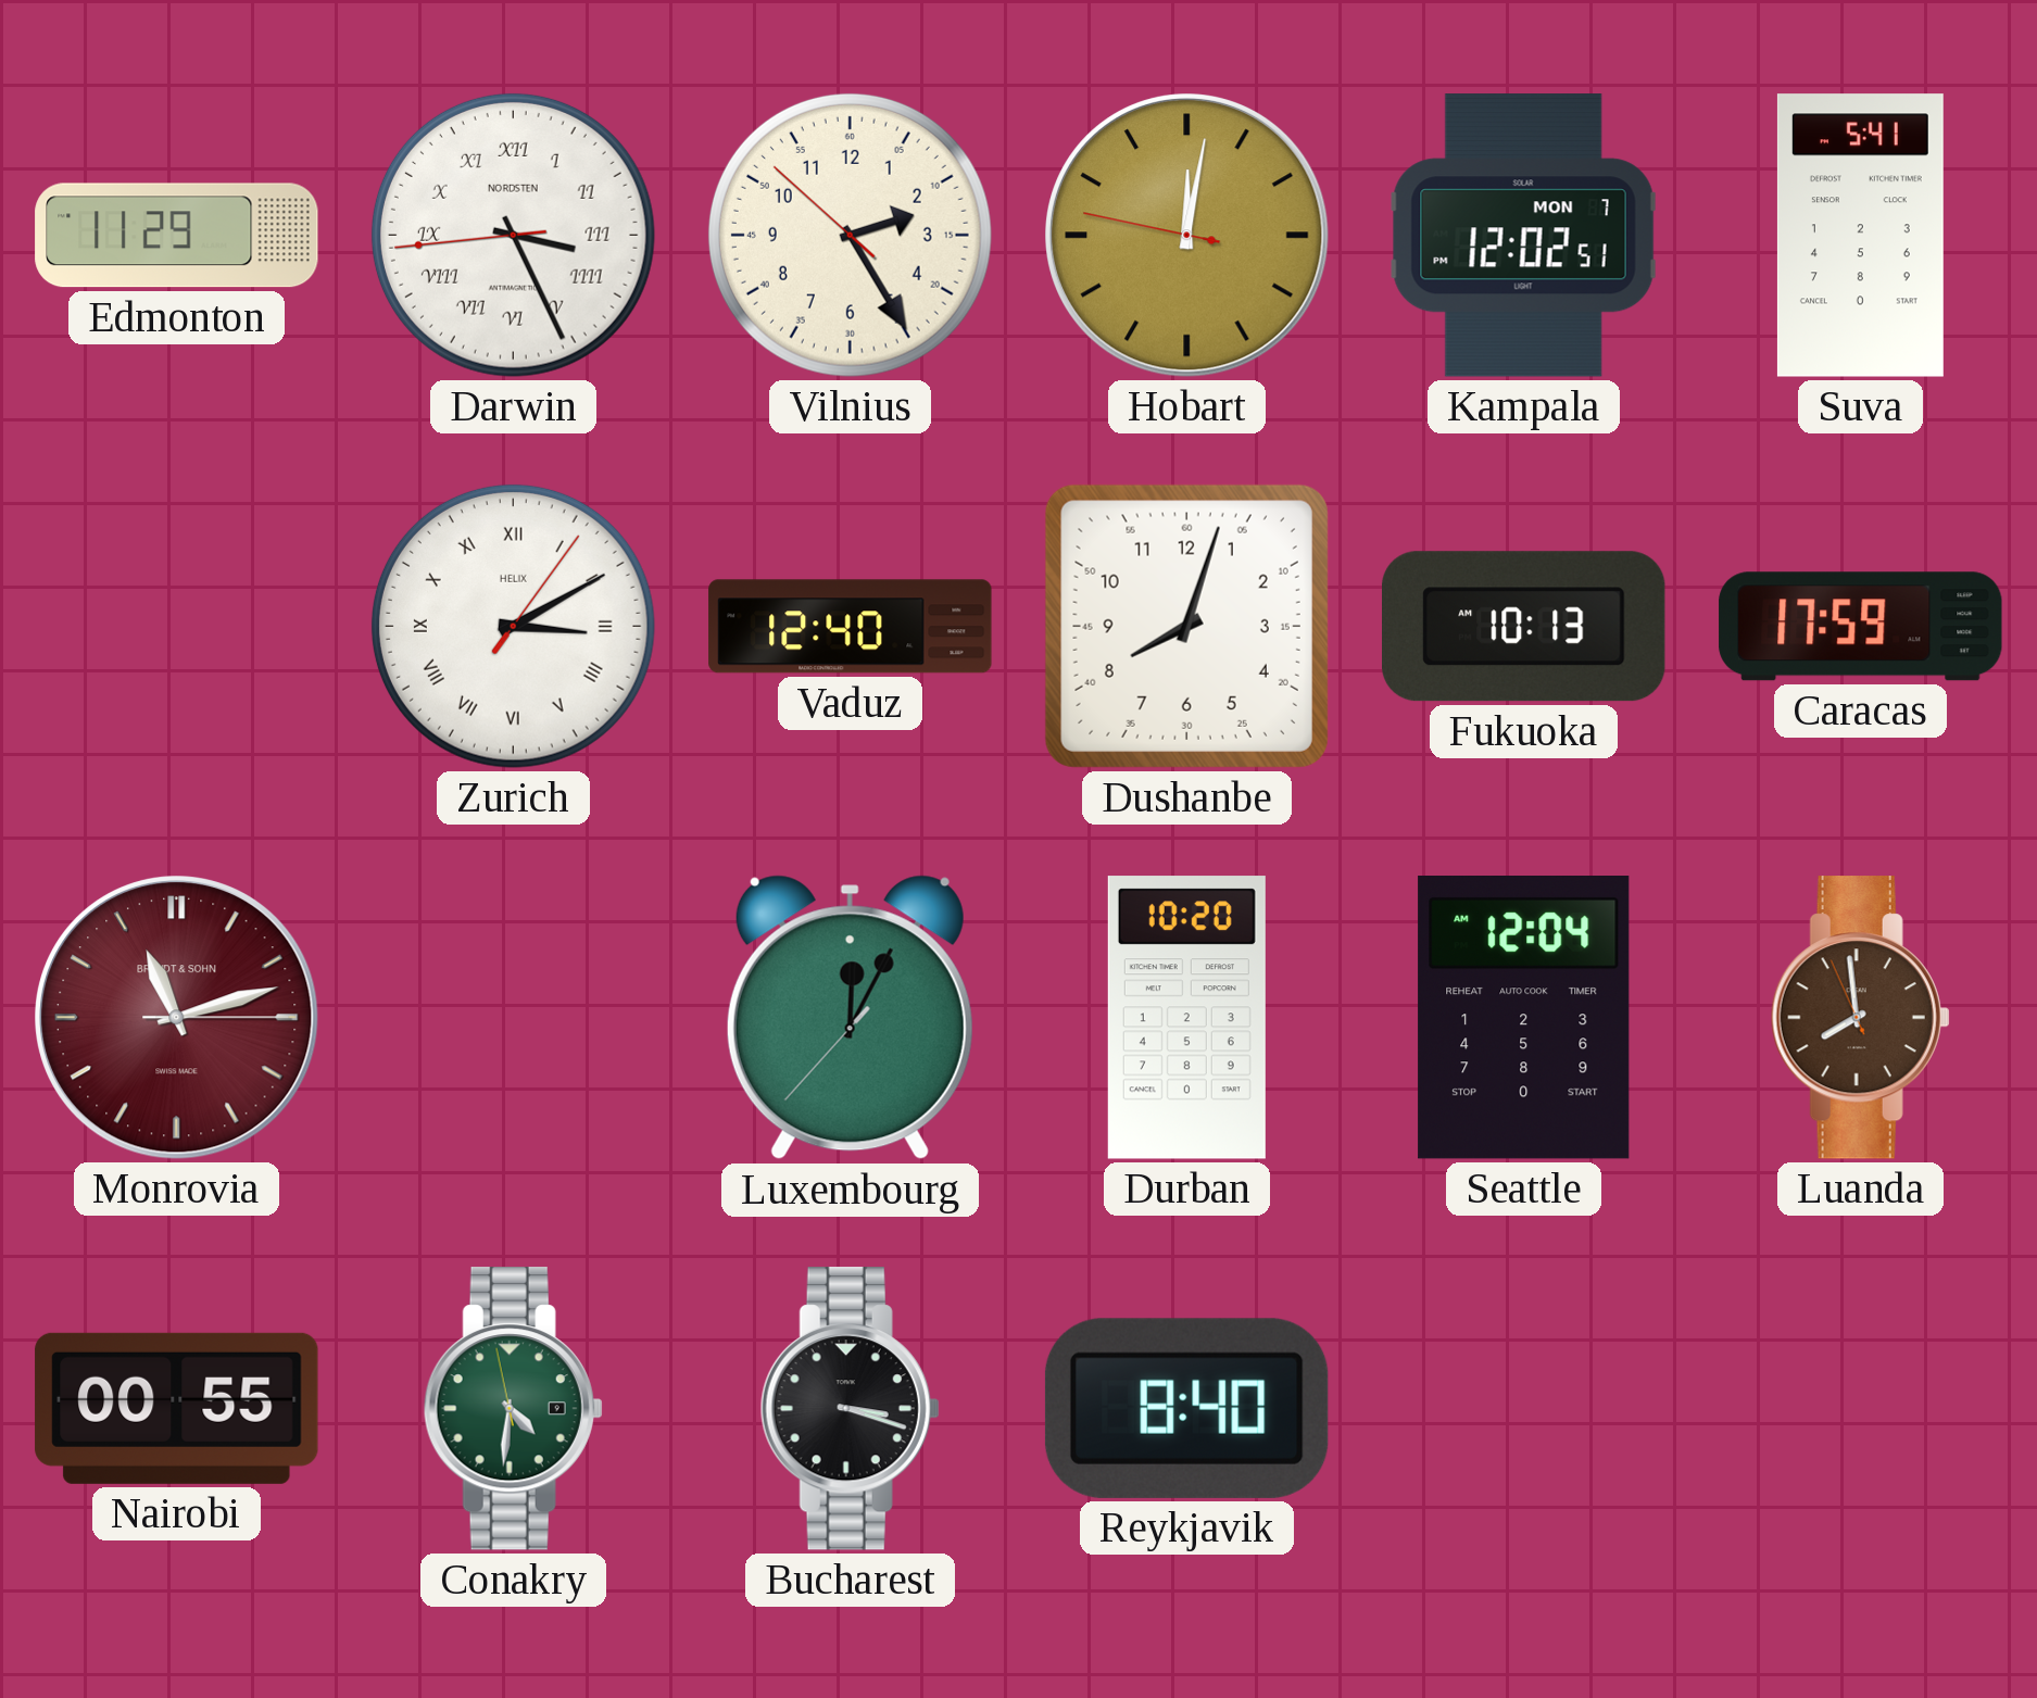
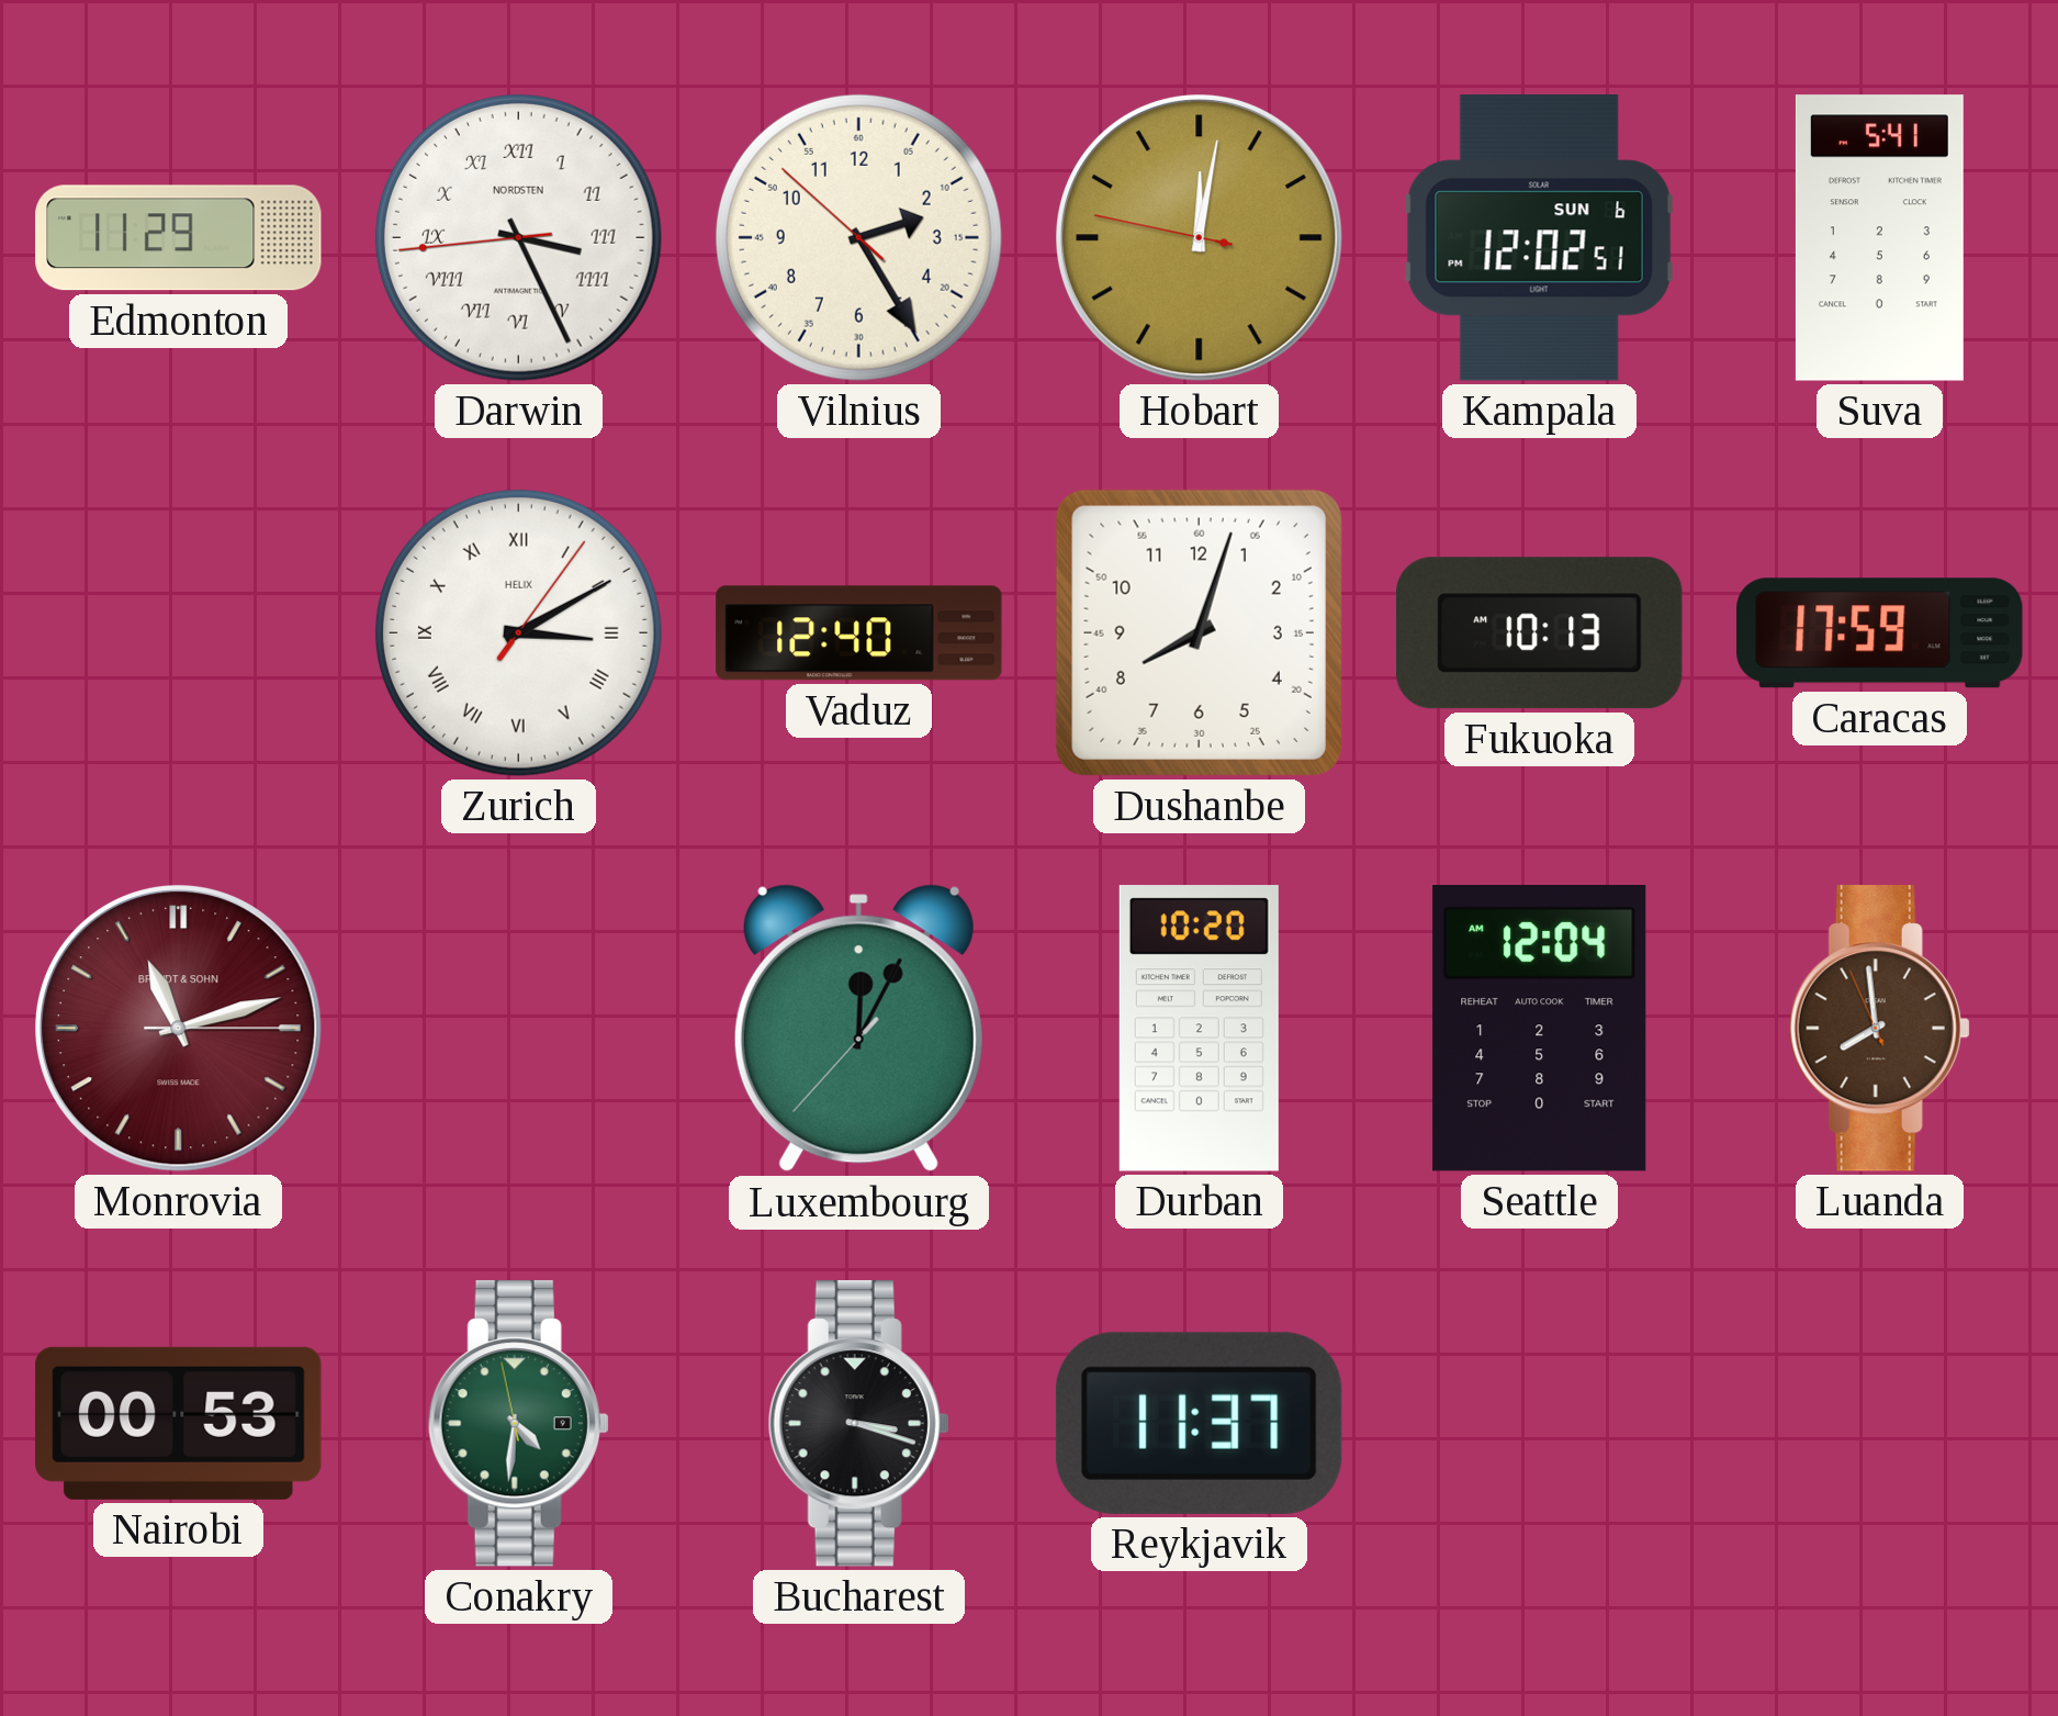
Kampala date: MON 7 -> SUN 6 (1540, 238)
Nairobi: 00:55 -> 00:53 (179, 1423)
Reykjavik: 8:40 -> 11:37 (1199, 1423)
